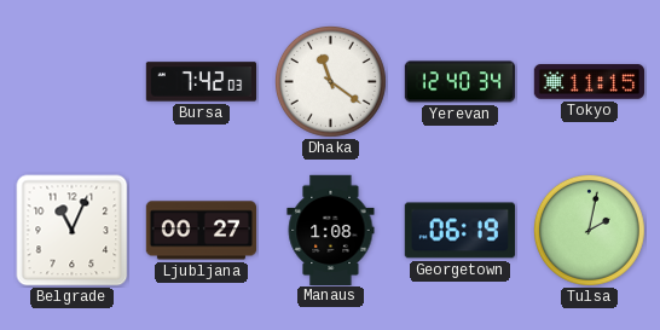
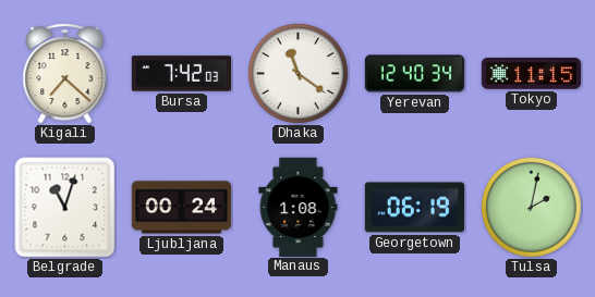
Kigali: none -> 7:22 (65, 74)
Belgrade: 11:04 -> 11:03 (65, 208)
Ljubljana: 00:27 -> 00:24 (182, 208)
